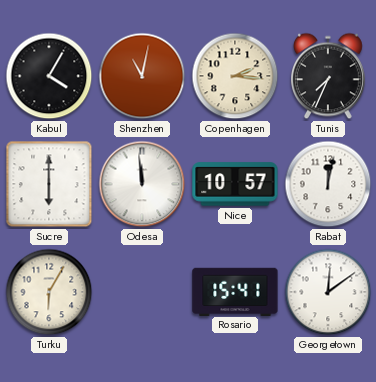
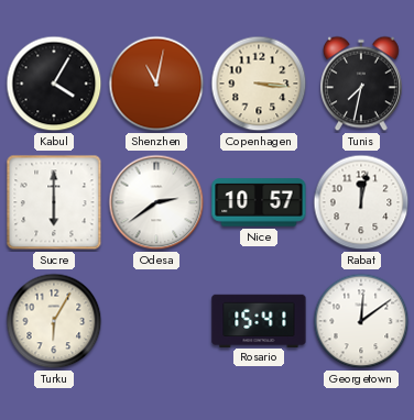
Copenhagen: 2:16 -> 3:16 (259, 84)
Tunis: 7:34 -> 7:32 (362, 84)
Odesa: 11:59 -> 2:39 (156, 202)
